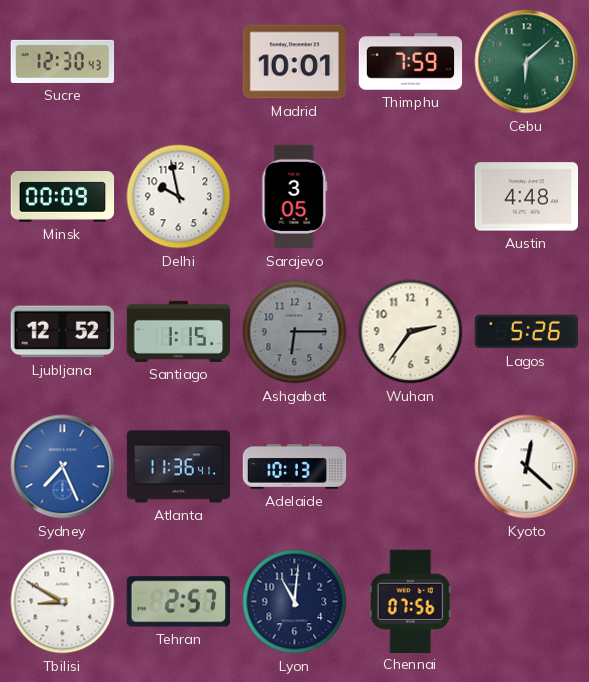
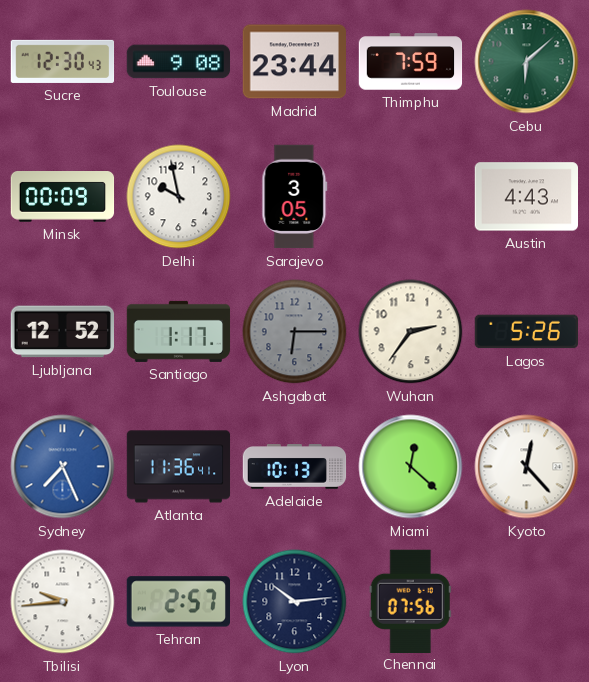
Toulouse: none -> 9:08 (179, 62)
Madrid: 10:01 -> 23:44 (294, 62)
Austin: 4:48 -> 4:43 (527, 197)
Santiago: 1:15 -> 1:17 (179, 331)
Miami: none -> 12:22 (411, 467)
Kyoto: 12:22 -> 12:23 (527, 467)
Tbilisi: 8:50 -> 9:44 (63, 602)
Lyon: 11:01 -> 10:14 (295, 602)
